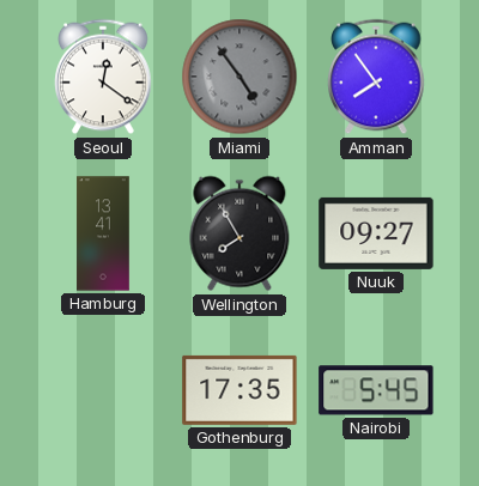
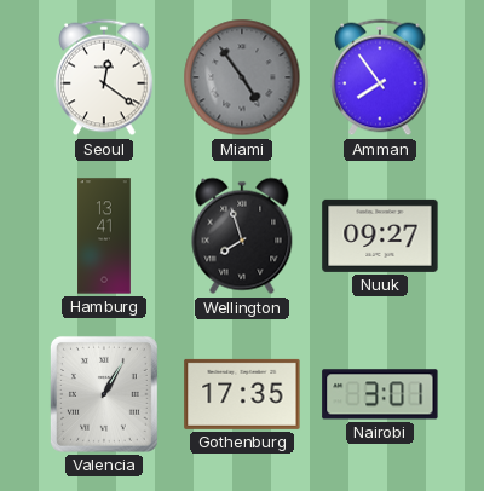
Wellington: 7:55 -> 7:57 (242, 236)
Valencia: none -> 1:05 (104, 394)
Nairobi: 5:45 -> 3:01 (380, 394)
